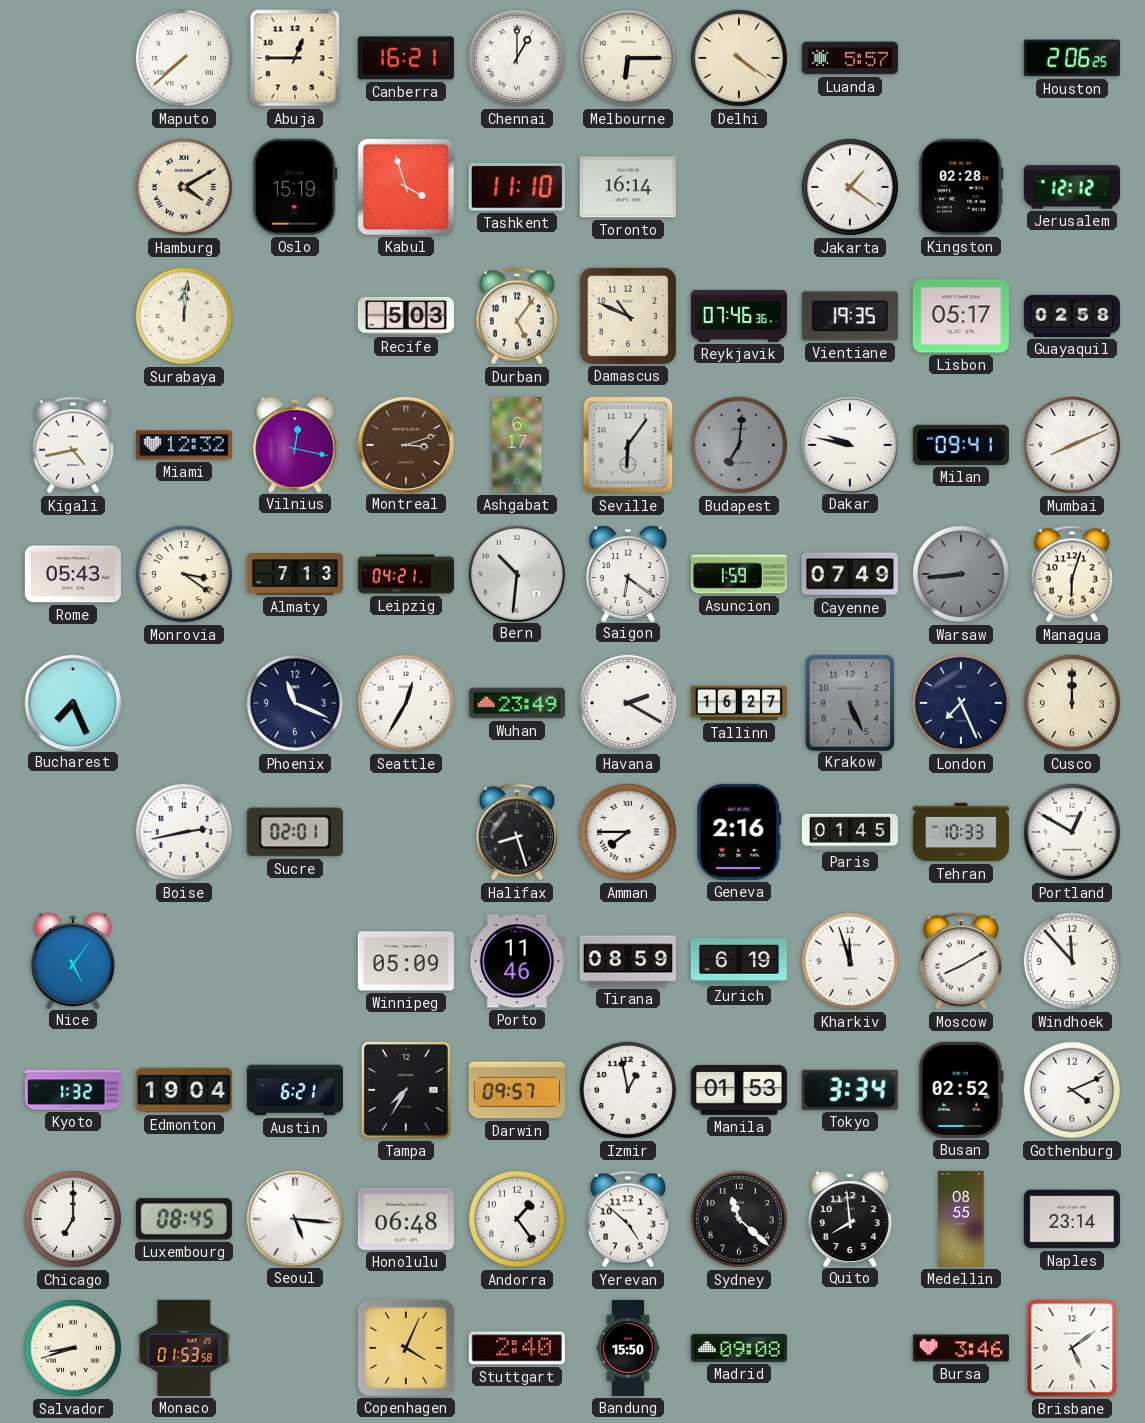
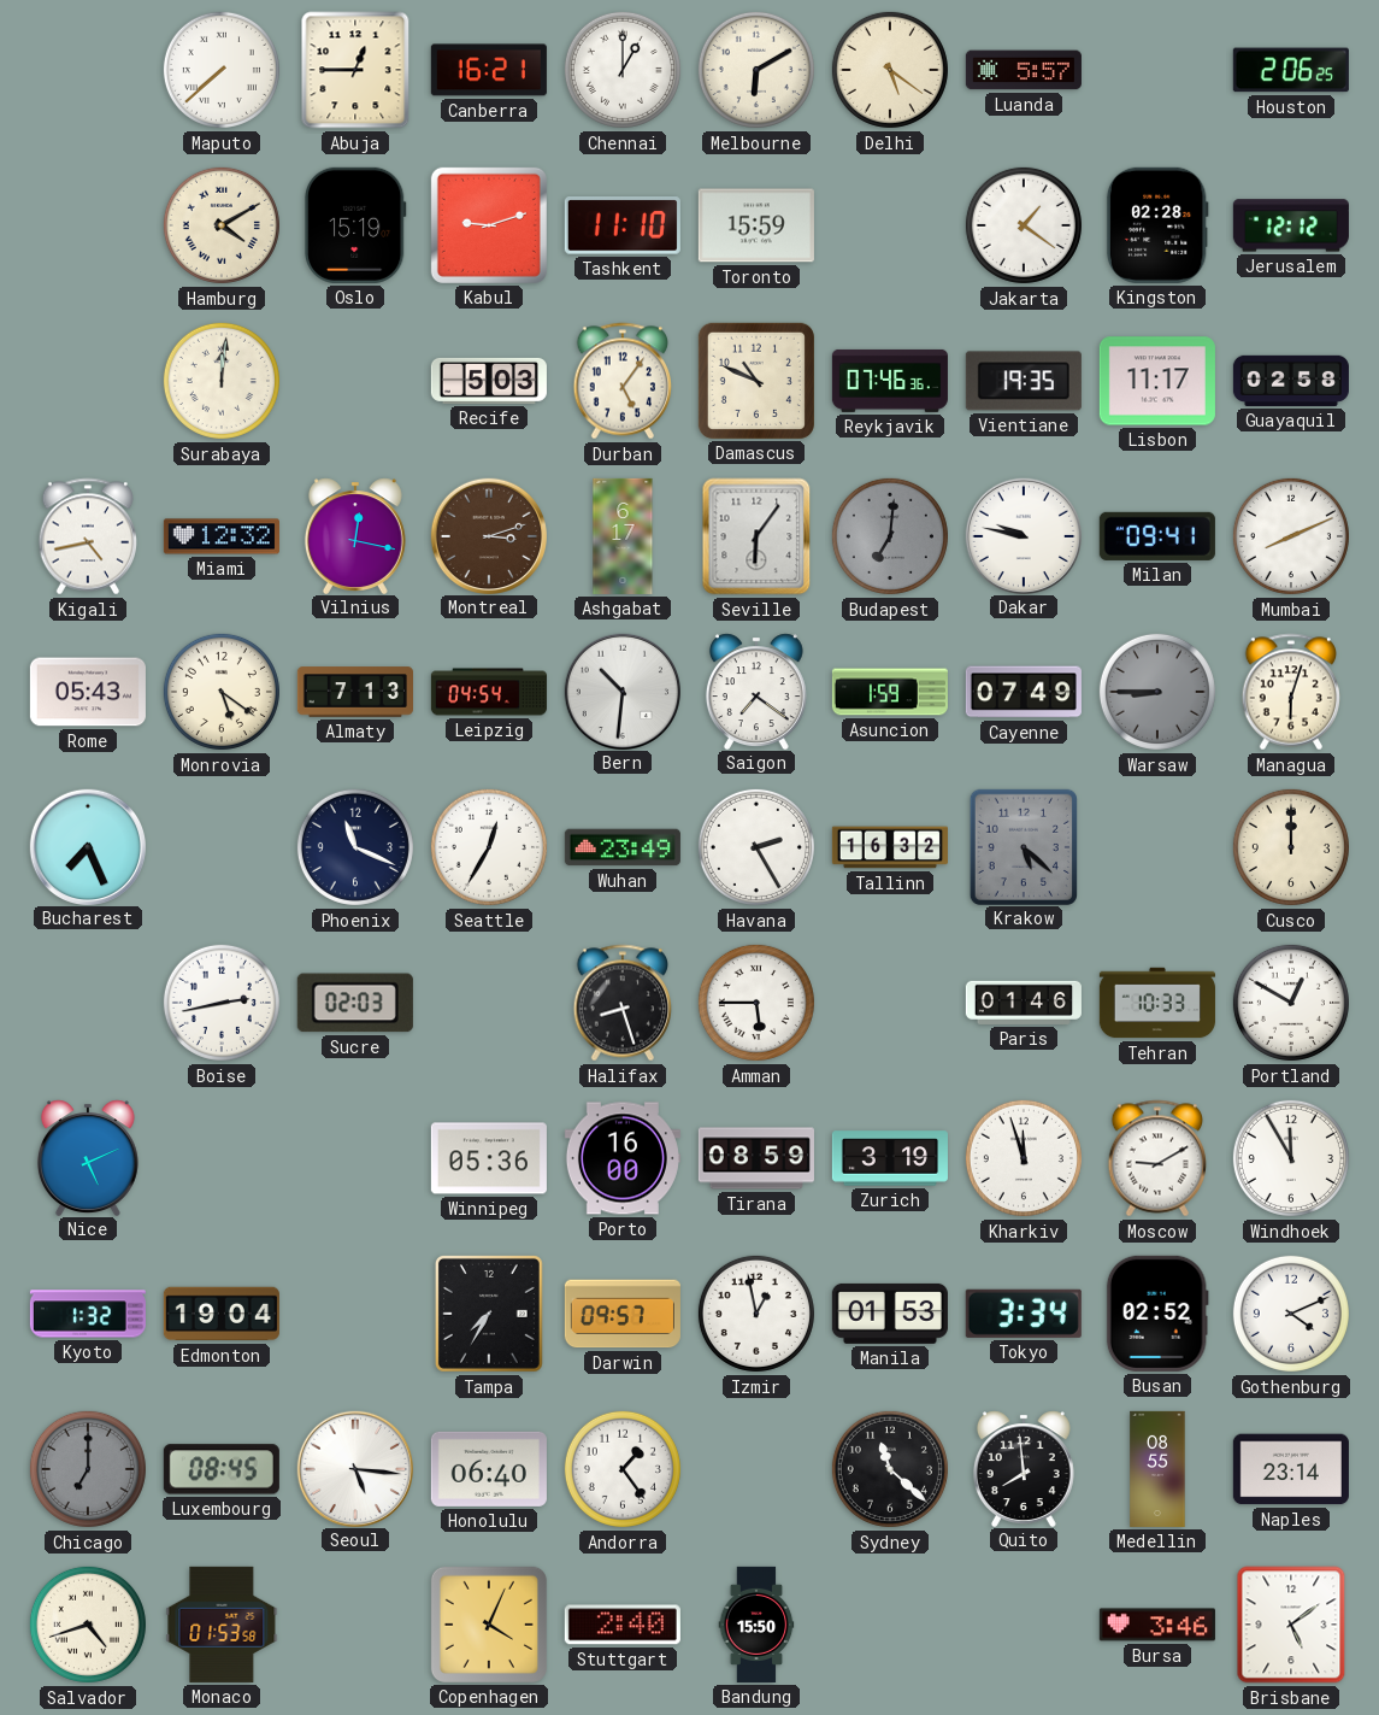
Melbourne: 6:15 -> 6:10 (756, 70)
Delhi: 4:21 -> 5:21 (890, 70)
Kabul: 3:57 -> 9:12 (489, 225)
Toronto: 16:14 -> 15:59 (756, 225)
Lisbon: 05:17 -> 11:17 (1157, 381)
Monrovia: 3:21 -> 5:21 (222, 692)
Leipzig: 04:21 -> 04:54 (489, 692)
Saigon: 6:21 -> 7:21 (756, 691)
Warsaw: 8:44 -> 8:45 (1157, 692)
Havana: 2:20 -> 2:25 (756, 847)
Tallinn: 16:27 -> 16:32 (890, 847)
Krakow: 5:26 -> 5:22 (1023, 846)
London: 7:26 -> none (961, 703)
Sucre: 02:01 -> 02:03 (355, 1003)
Amman: 7:45 -> 5:45 (756, 1003)
Geneva: 2:16 -> none (739, 832)
Paris: 01:45 -> 01:46 (1024, 1003)
Nice: 5:06 -> 5:11 (88, 1157)
Winnipeg: 05:09 -> 05:36 (489, 1158)
Porto: 11:46 -> 16:00 (623, 1158)
Zurich: 6:19 -> 3:19 (890, 1158)
Moscow: 8:10 -> 9:10 (1156, 1158)
Windhoek: 11:53 -> 11:55 (1291, 1158)
Austin: 6:21 -> none (295, 1090)
Chicago dial: white -> grey (88, 1469)
Honolulu: 06:48 -> 06:40 (489, 1469)
Yerevan: 4:52 -> none (627, 1219)
Salvador: 8:42 -> 4:42 (88, 1625)
Madrid: 09:08 -> none (739, 1348)
